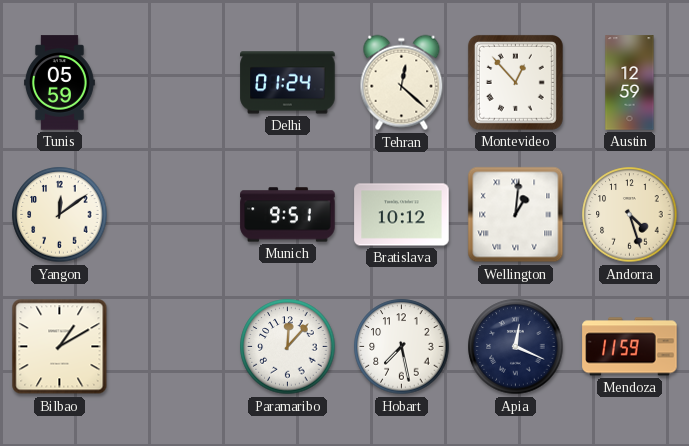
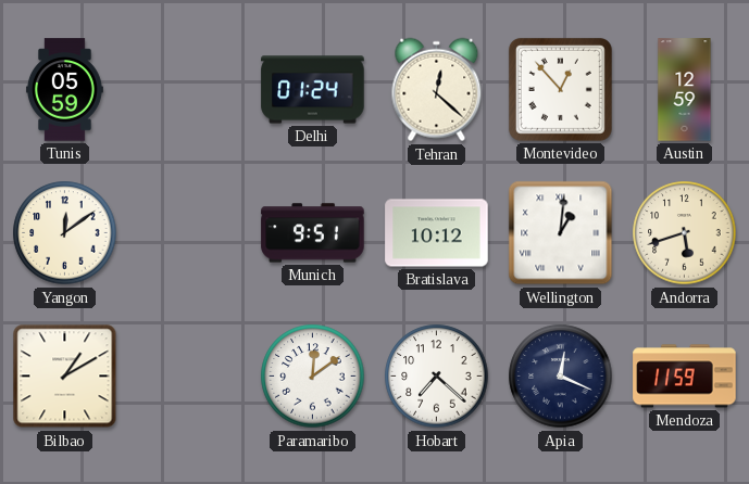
Andorra: 4:27 -> 5:42 (685, 233)
Paramaribo: 12:07 -> 12:09 (313, 377)
Hobart: 7:28 -> 7:22 (437, 377)
